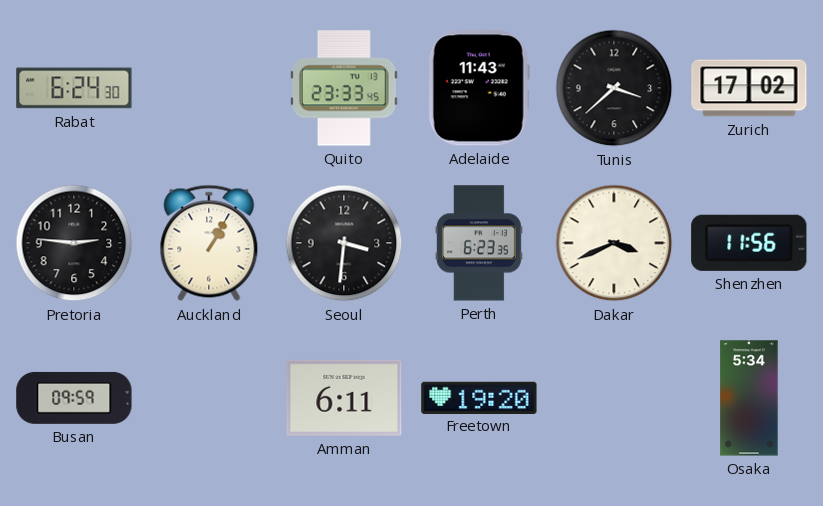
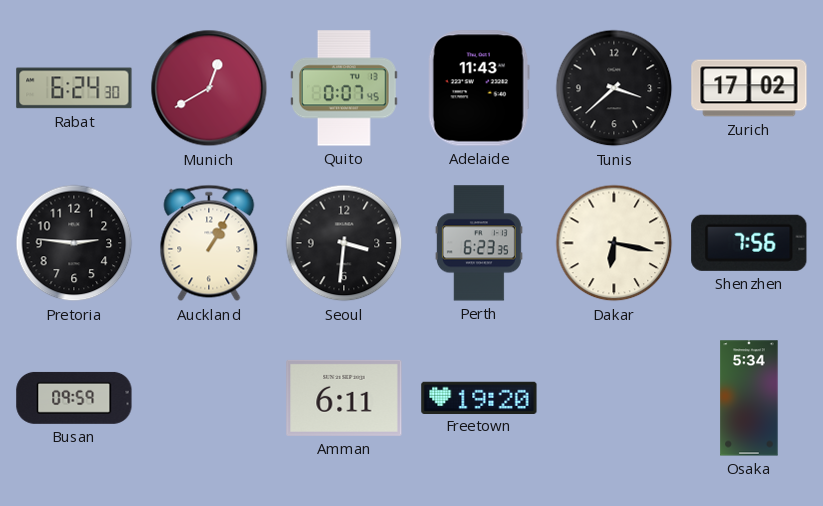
Munich: none -> 12:40 (209, 88)
Quito: 23:33 -> 0:07 (345, 88)
Dakar: 3:41 -> 6:17 (614, 243)
Shenzhen: 11:56 -> 7:56 (749, 243)
